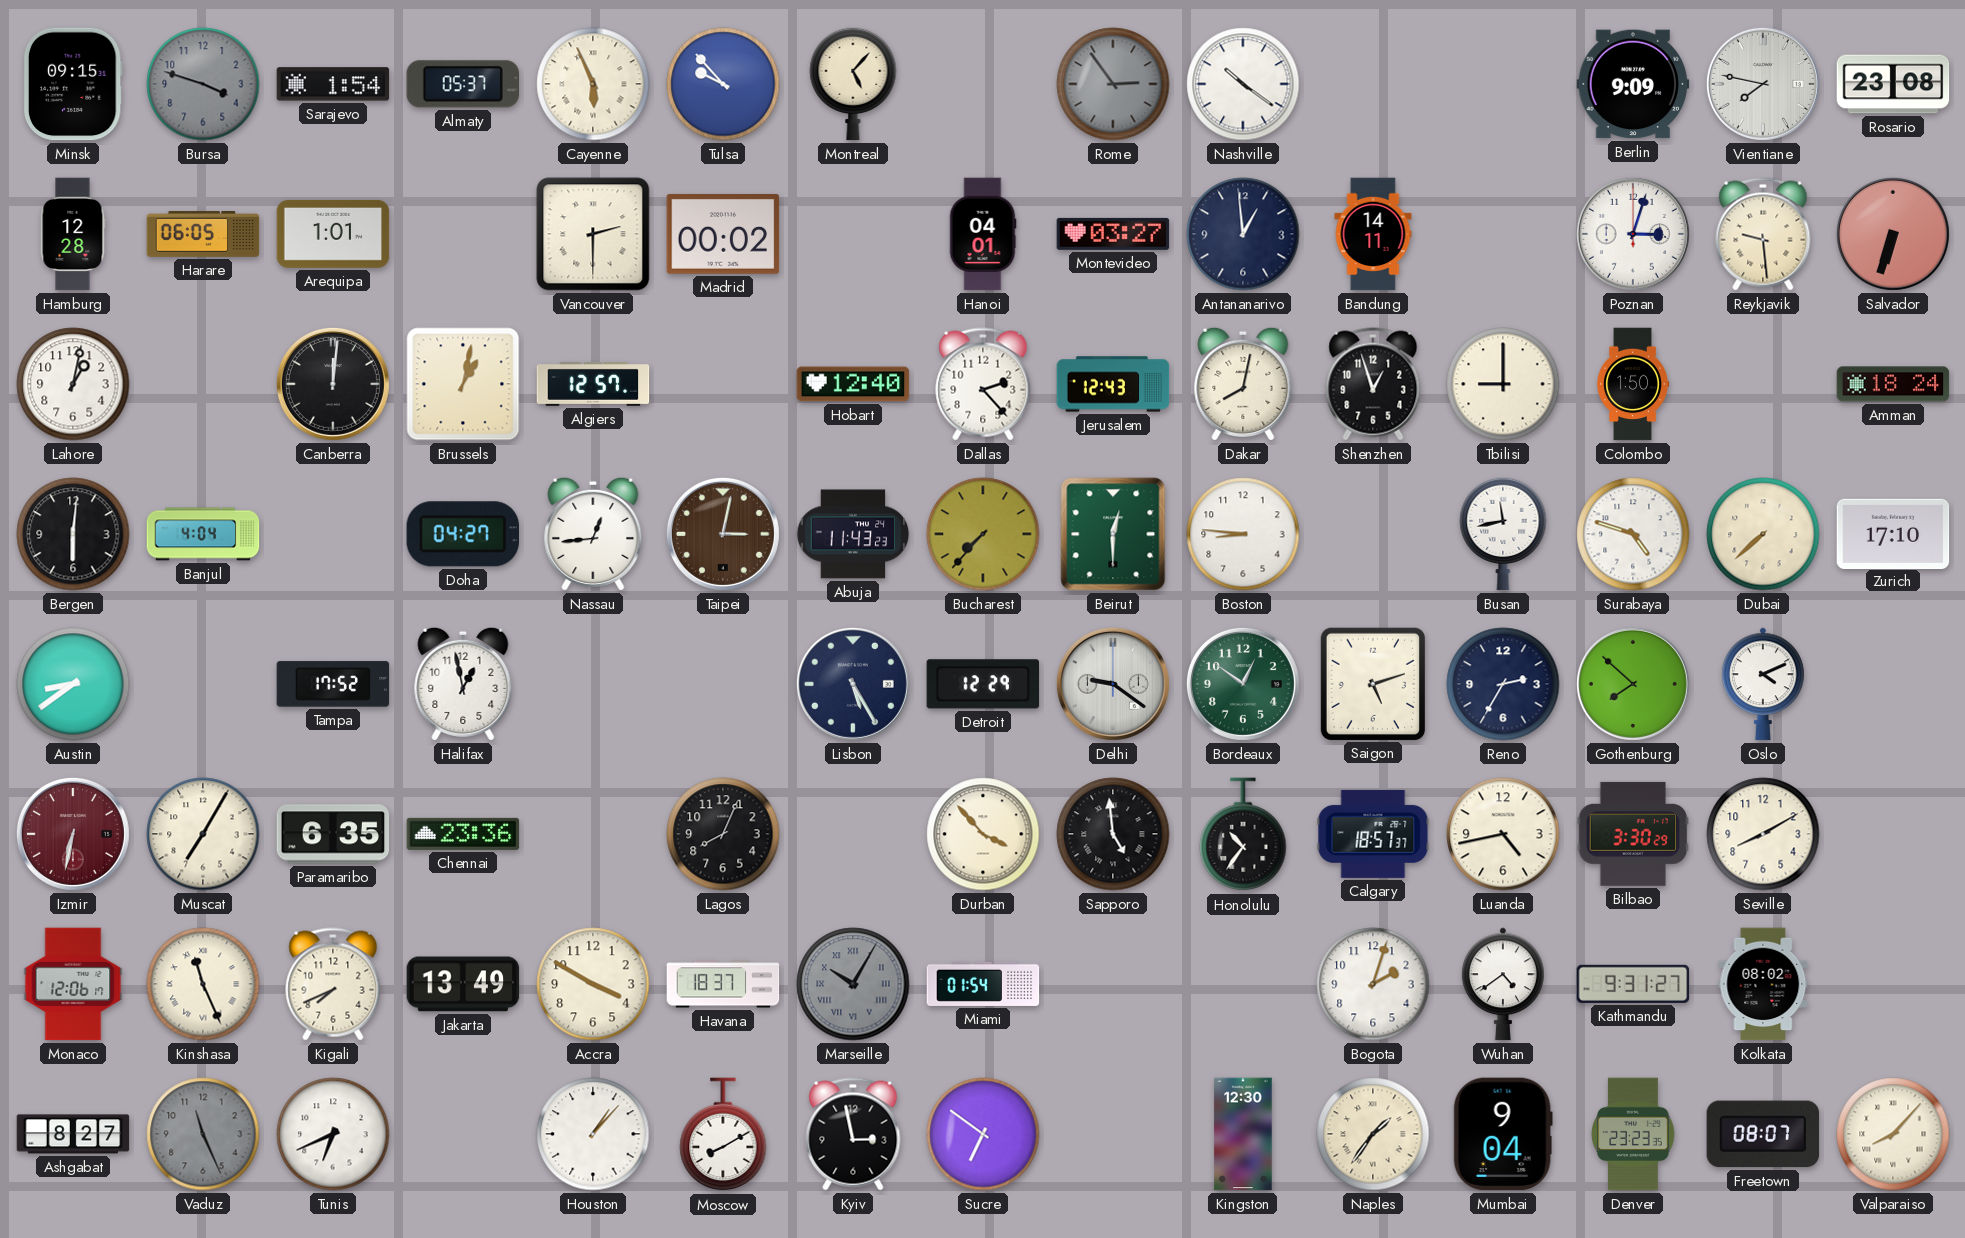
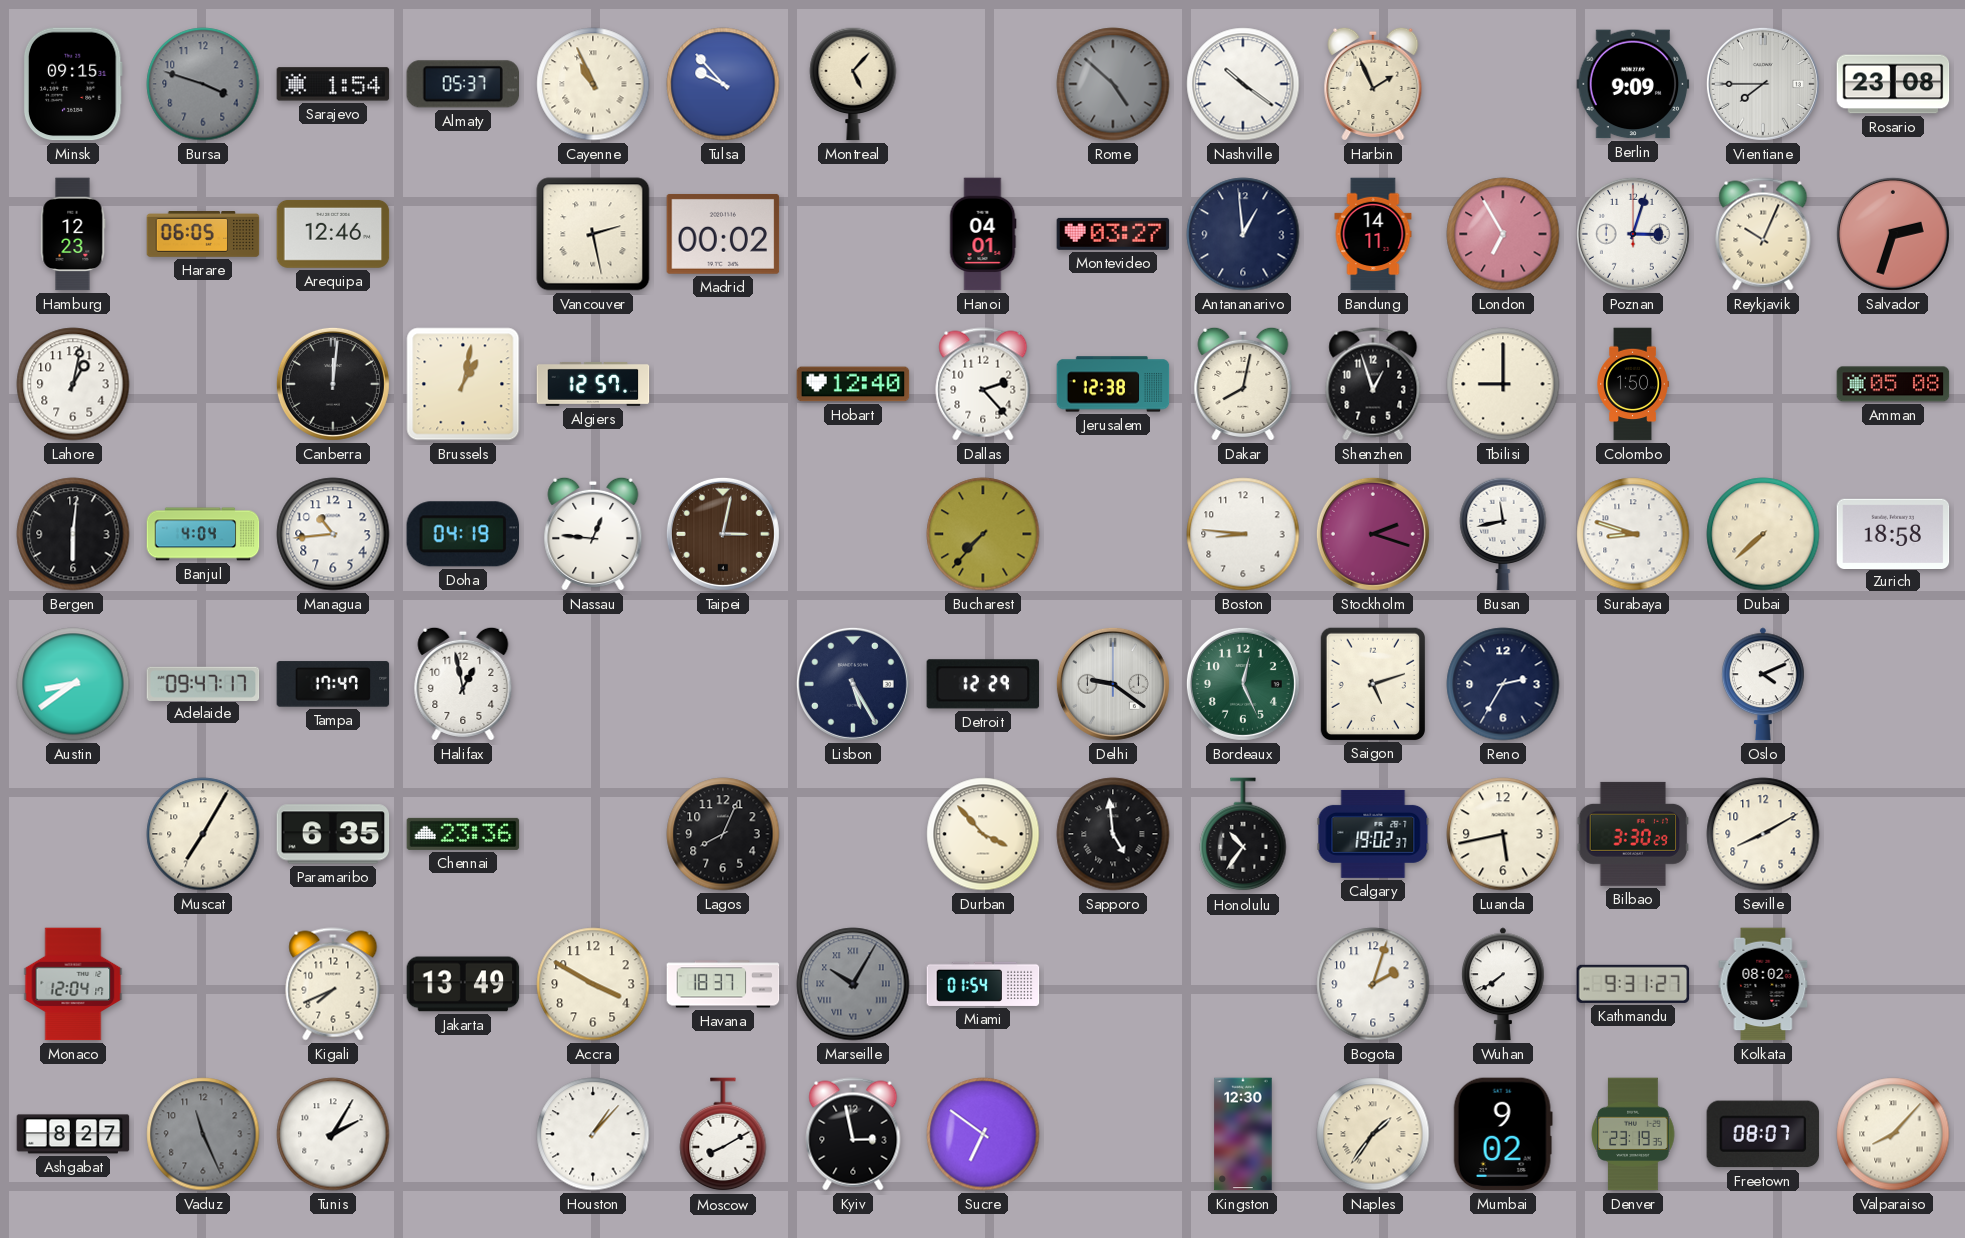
Cayenne: 5:56 -> 10:56 (593, 84)
Rome: 2:54 -> 4:52 (1113, 84)
Harbin: none -> 1:56 (1373, 84)
Vientiane: 7:47 -> 7:45 (1763, 84)
Hamburg: 12:28 -> 12:23 (73, 234)
Arequipa: 1:01 -> 12:46 (333, 234)
Vancouver: 2:30 -> 2:28 (593, 234)
London: none -> 6:55 (1503, 234)
Reykjavik: 9:29 -> 10:04 (1763, 234)
Salvador: 6:33 -> 2:33 (1893, 234)
Jerusalem: 12:43 -> 12:38 (1113, 384)
Amman: 18:24 -> 05:08 (1893, 384)
Managua: none -> 10:44 (333, 534)
Doha: 04:27 -> 04:19 (462, 534)
Nassau: 12:44 -> 12:46 (593, 534)
Abuja: 11:43 -> none (853, 534)
Beirut: 12:30 -> none (1113, 534)
Stockholm: none -> 2:18 (1373, 534)
Surabaya: 4:48 -> 8:48 (1633, 534)
Zurich: 17:10 -> 18:58 (1893, 533)
Adelaide: none -> 09:47 (203, 683)
Tampa: 17:52 -> 17:47 (333, 684)
Bordeaux: 12:51 -> 12:26 (1243, 684)
Gothenburg: 7:52 -> none (1633, 684)
Izmir: 6:32 -> none (73, 834)
Calgary: 18:57 -> 19:02 (1373, 834)
Luanda: 4:43 -> 5:43 (1503, 834)
Monaco: 12:06 -> 12:04 (73, 984)
Kinshasa: 11:26 -> none (203, 984)
Wuhan: 4:39 -> 7:39 (1504, 984)
Tunis: 6:41 -> 2:05 (333, 1134)
Mumbai: 9:04 -> 9:02 (1503, 1134)
Denver: 23:23 -> 23:19 (1633, 1134)
